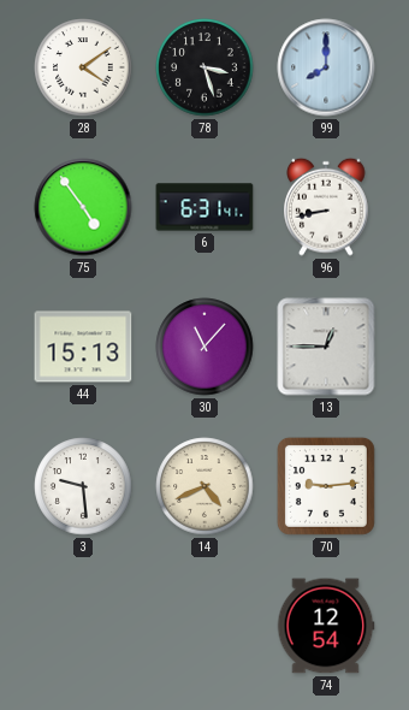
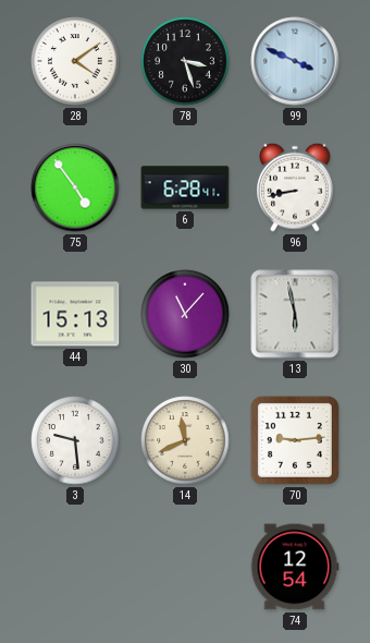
99: 8:00 -> 3:49 (295, 61)
6: 6:31 -> 6:28 (185, 187)
13: 12:45 -> 5:58 (295, 314)
14: 4:41 -> 11:41 (185, 440)
